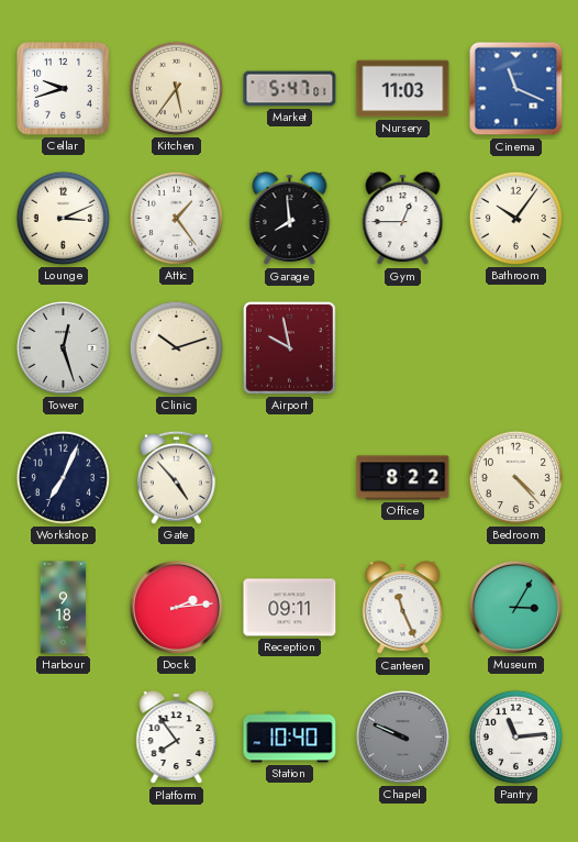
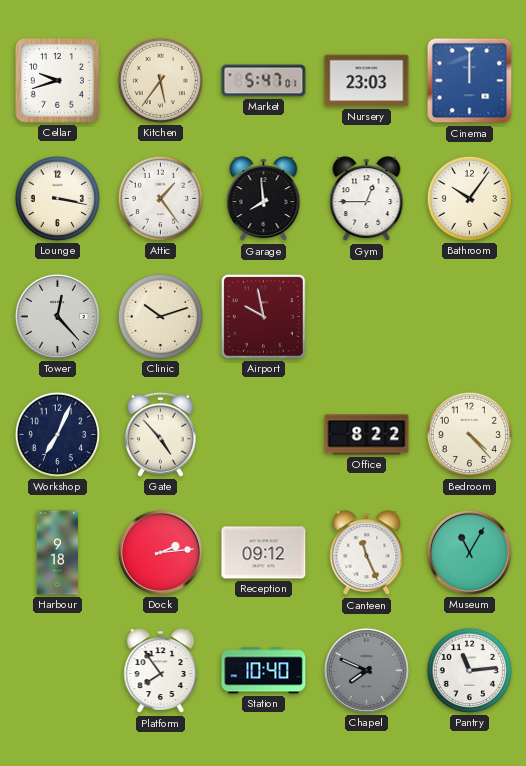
Nursery: 11:03 -> 23:03 (367, 81)
Cinema: 11:19 -> 12:00 (470, 81)
Lounge: 3:11 -> 3:17 (57, 198)
Tower: 12:27 -> 12:23 (57, 316)
Reception: 09:11 -> 09:12 (264, 553)
Museum: 3:05 -> 11:05 (469, 552)
Chapel: 9:49 -> 7:49 (366, 670)
